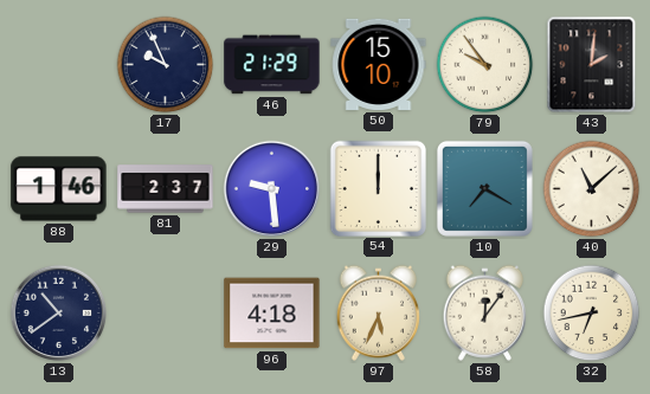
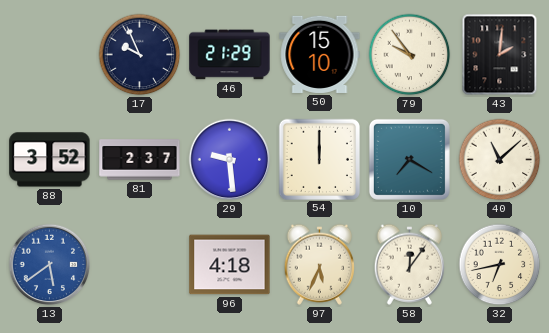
88: 1:46 -> 3:52 (50, 160)
13: 10:39 -> 5:39 (50, 265)
13 dial: navy -> blue (50, 265)
